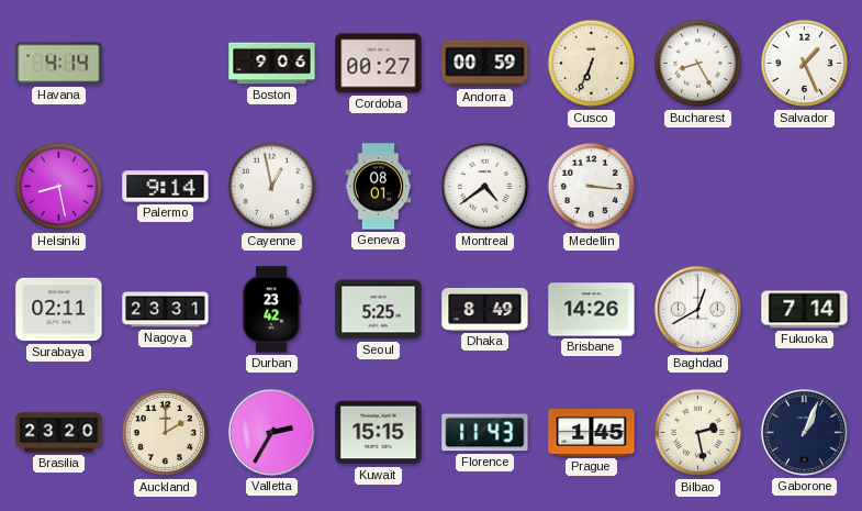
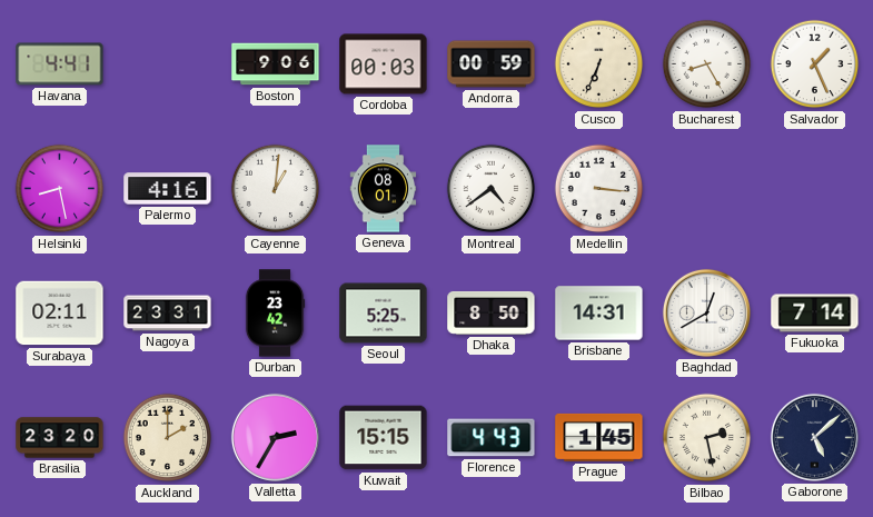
Havana: 4:14 -> 4:41 (60, 64)
Cordoba: 00:27 -> 00:03 (384, 64)
Palermo: 9:14 -> 4:16 (168, 189)
Cayenne: 12:58 -> 1:01 (276, 189)
Dhaka: 8:49 -> 8:50 (492, 312)
Brisbane: 14:26 -> 14:31 (599, 314)
Florence: 11:43 -> 4:43 (492, 438)
Gaborone: 1:04 -> 5:08 (814, 437)
